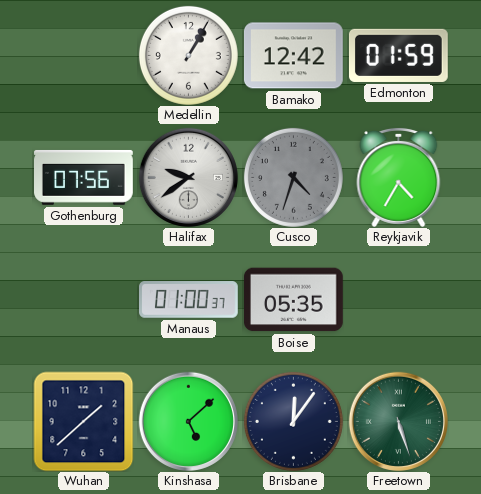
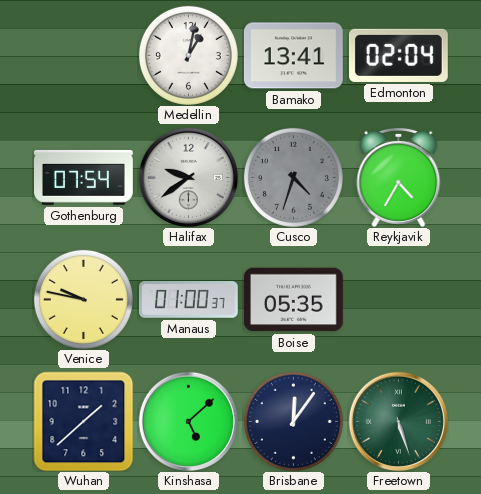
Medellin: 1:05 -> 1:02 (188, 55)
Bamako: 12:42 -> 13:41 (293, 56)
Edmonton: 01:59 -> 02:04 (398, 55)
Gothenburg: 07:56 -> 07:54 (84, 177)
Venice: none -> 9:47 (83, 299)
